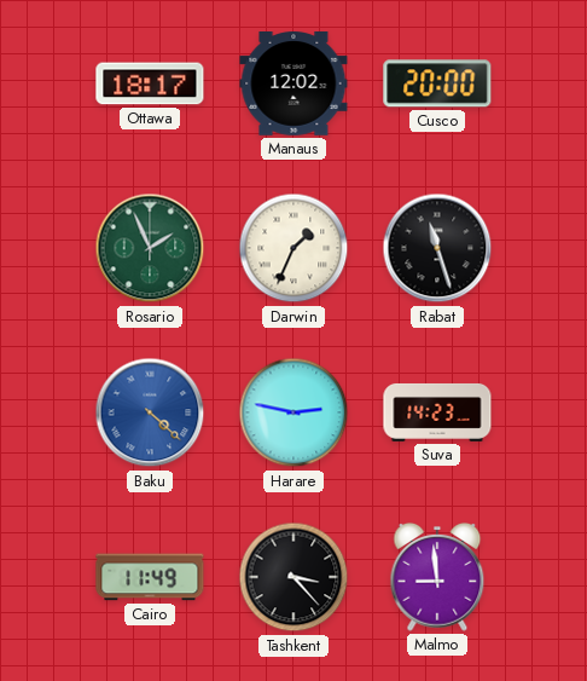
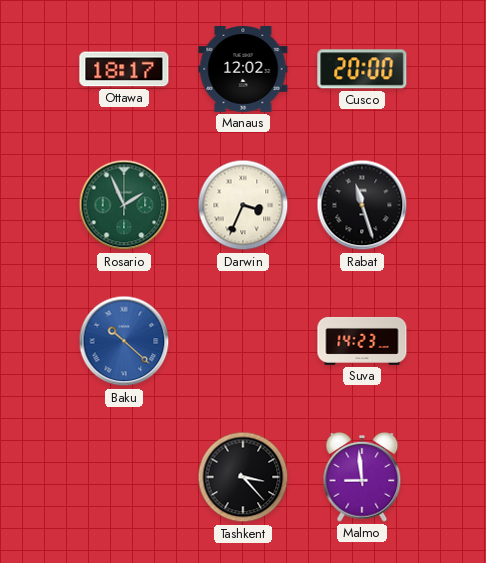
Darwin: 1:34 -> 3:34 (243, 205)
Baku: 4:22 -> 10:22 (124, 341)
Harare: 2:47 -> none (293, 412)
Cairo: 11:49 -> none (150, 577)
